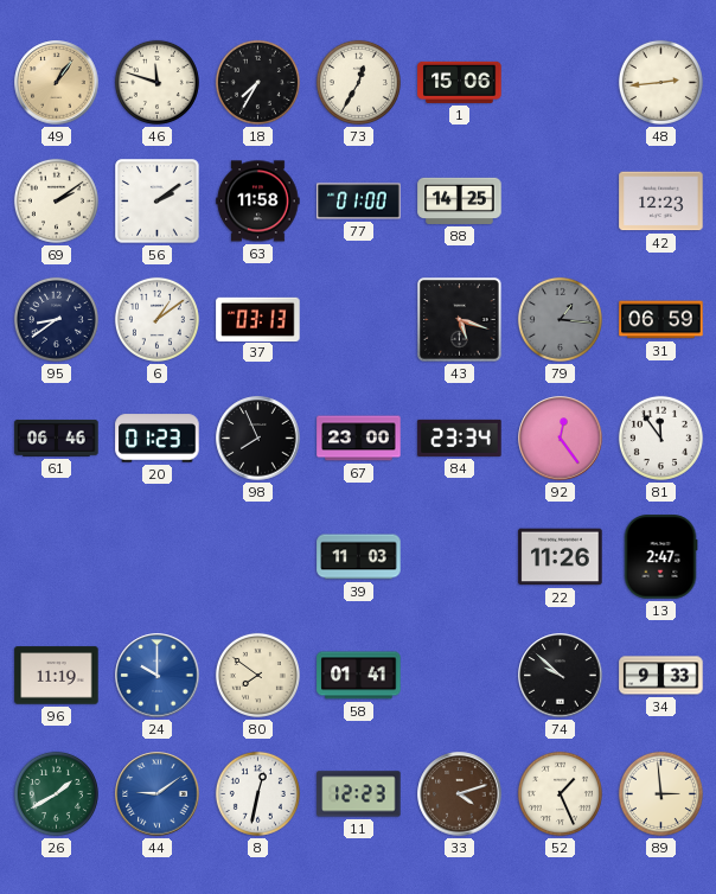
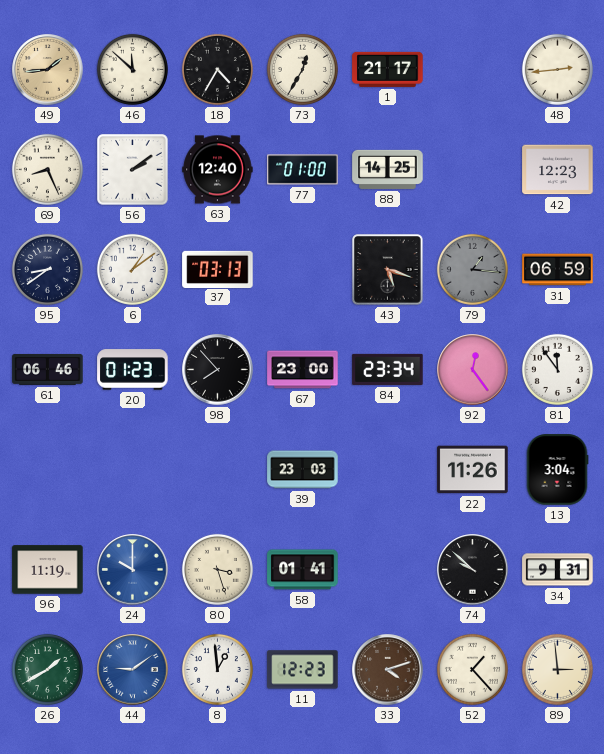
49: 1:06 -> 1:44 (48, 70)
46: 11:48 -> 11:52 (132, 69)
18: 7:35 -> 4:35 (217, 69)
1: 15:06 -> 21:17 (388, 69)
69: 2:09 -> 8:26 (47, 169)
63: 11:58 -> 12:40 (218, 170)
98: 7:56 -> 7:53 (218, 370)
39: 11:03 -> 23:03 (303, 470)
13: 2:47 -> 3:04 (557, 470)
80: 7:51 -> 3:27 (217, 569)
34: 9:33 -> 9:31 (558, 570)
8: 12:32 -> 12:59 (217, 669)
52: 1:26 -> 1:23 (472, 669)
